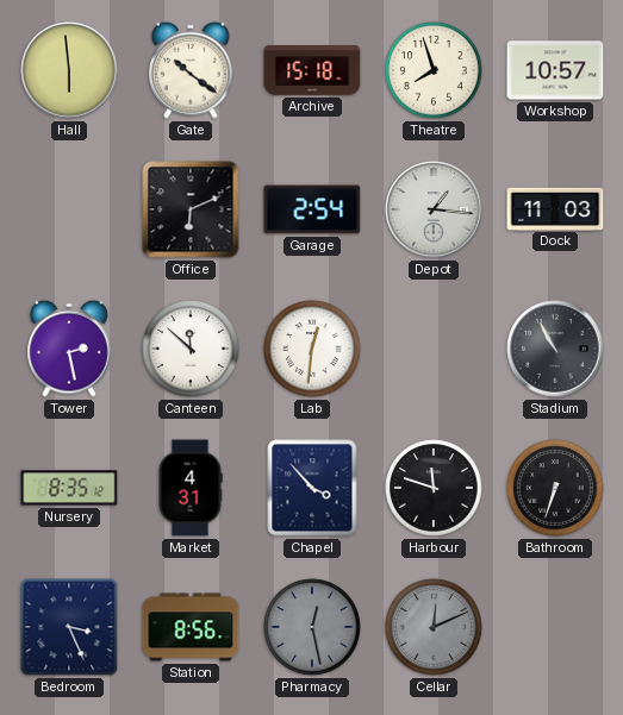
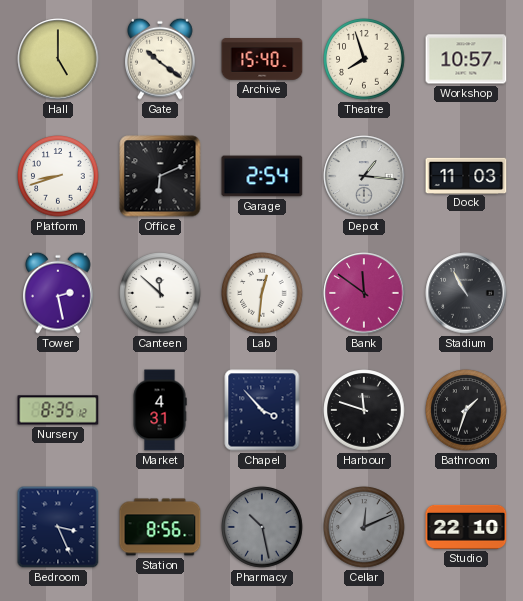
Hall: 5:59 -> 5:00 (58, 59)
Archive: 15:18 -> 15:40 (262, 60)
Platform: none -> 8:42 (58, 176)
Bank: none -> 11:51 (364, 293)
Bathroom: 6:33 -> 1:33 (466, 410)
Pharmacy: 12:28 -> 10:28 (262, 527)
Studio: none -> 22:10 (466, 527)
